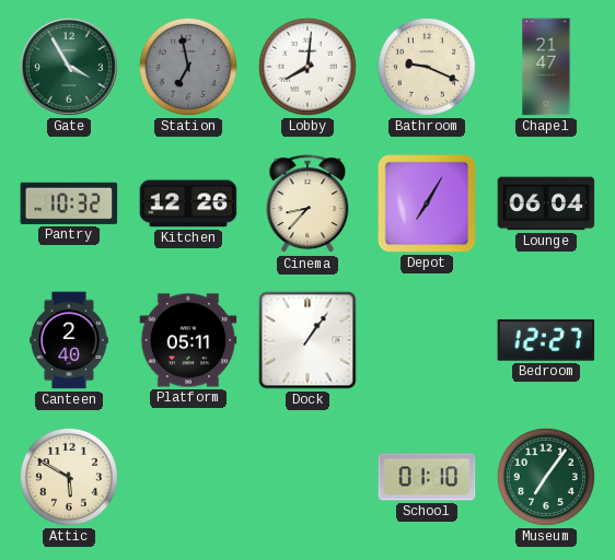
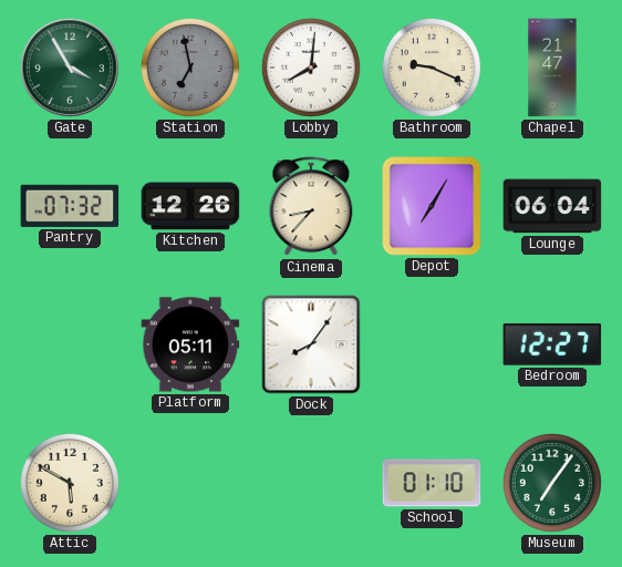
Pantry: 10:32 -> 07:32 (70, 206)
Canteen: 2:40 -> none (69, 340)
Dock: 1:06 -> 8:06 (311, 344)
